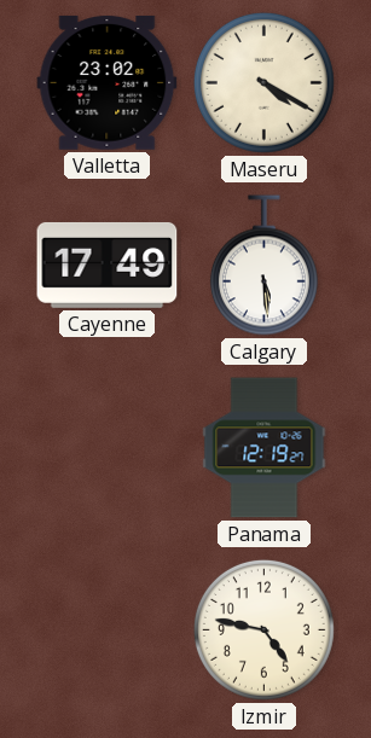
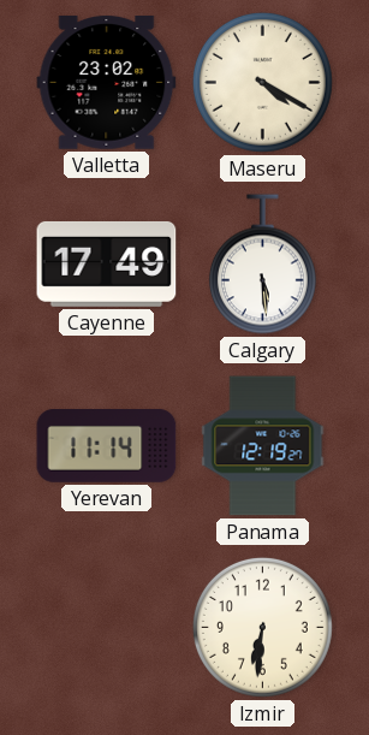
Yerevan: none -> 11:14 (107, 446)
Izmir: 4:47 -> 6:31 (262, 627)
